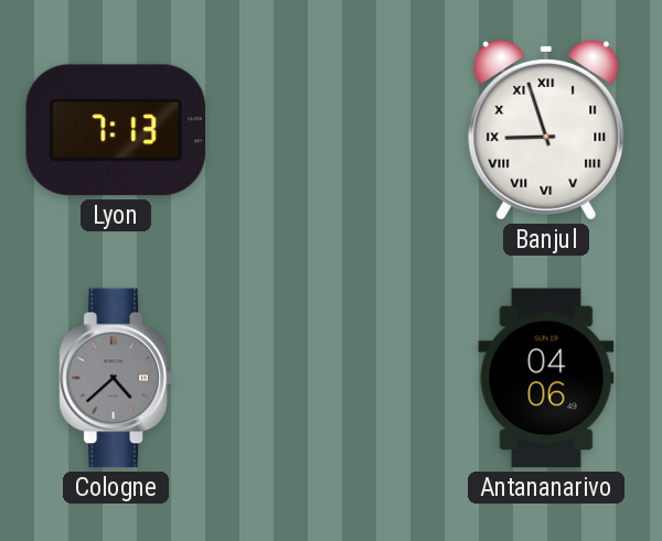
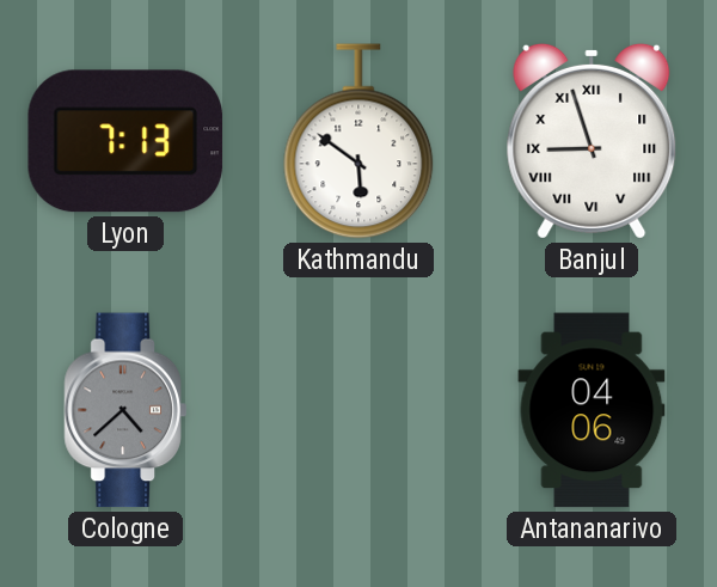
Kathmandu: none -> 5:51 (358, 141)
